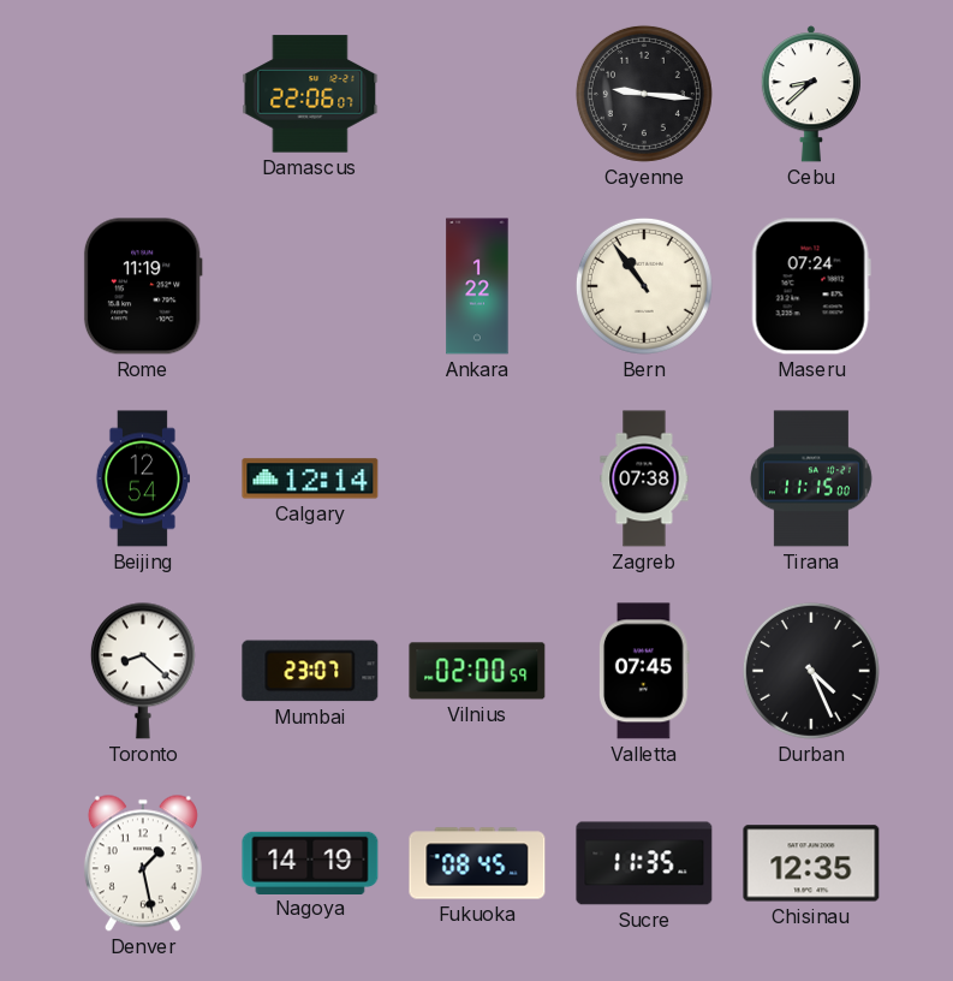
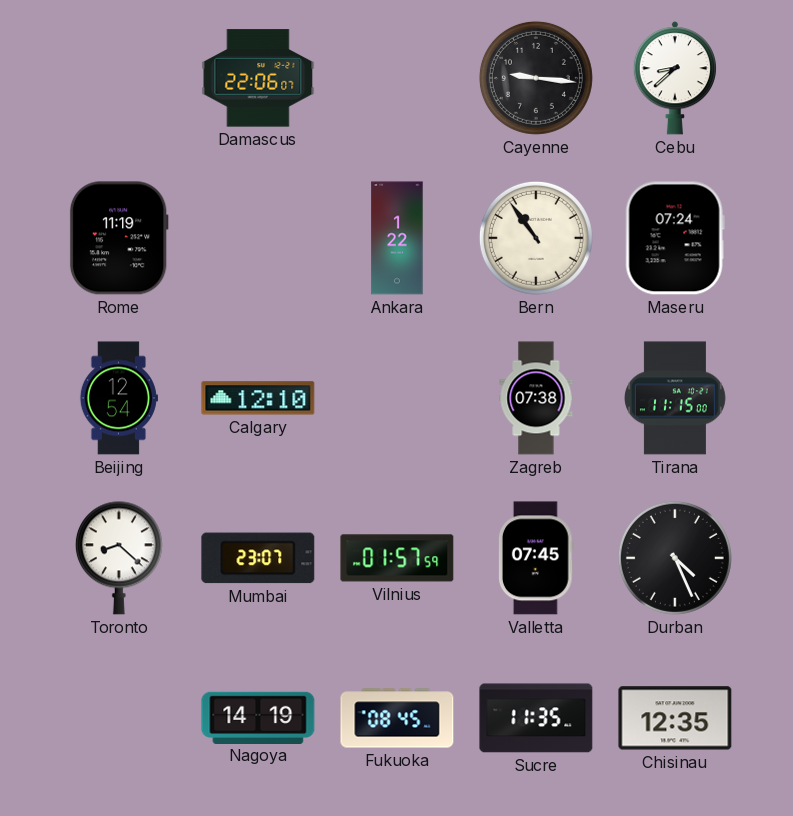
Calgary: 12:14 -> 12:10 (258, 398)
Vilnius: 02:00 -> 01:57 (397, 558)
Denver: 1:28 -> none (143, 863)
